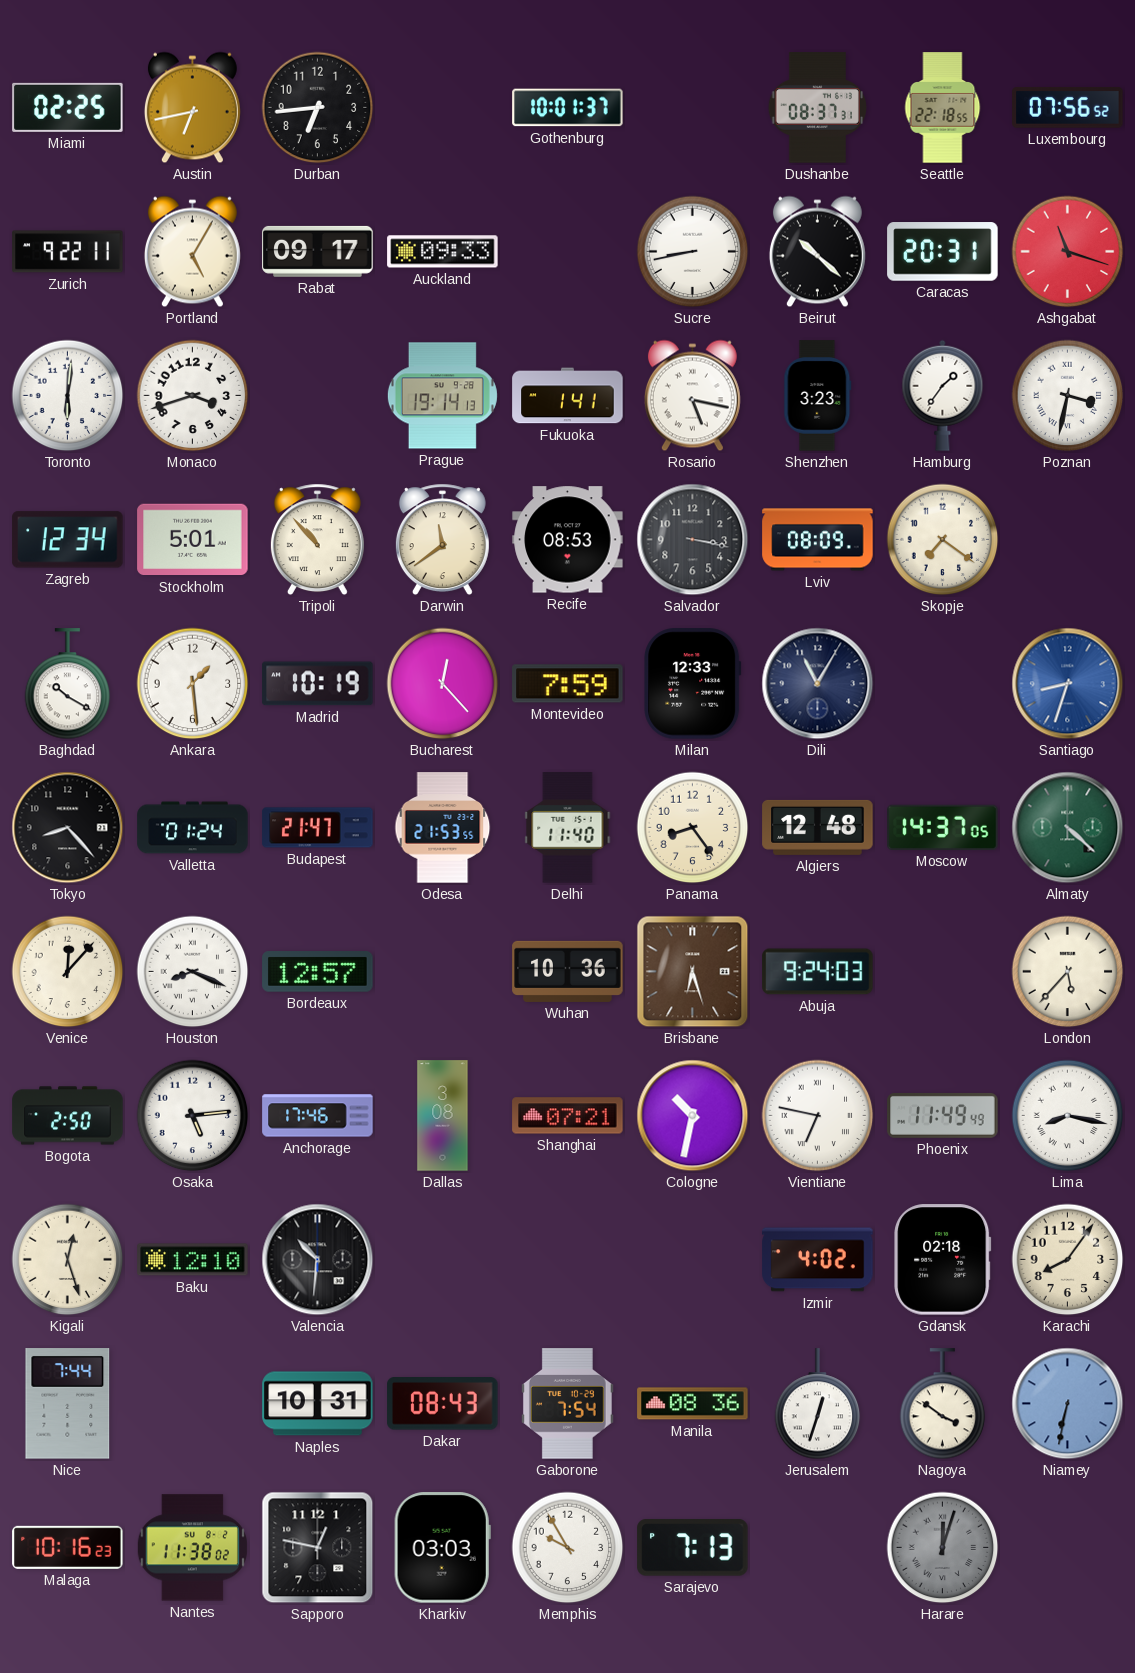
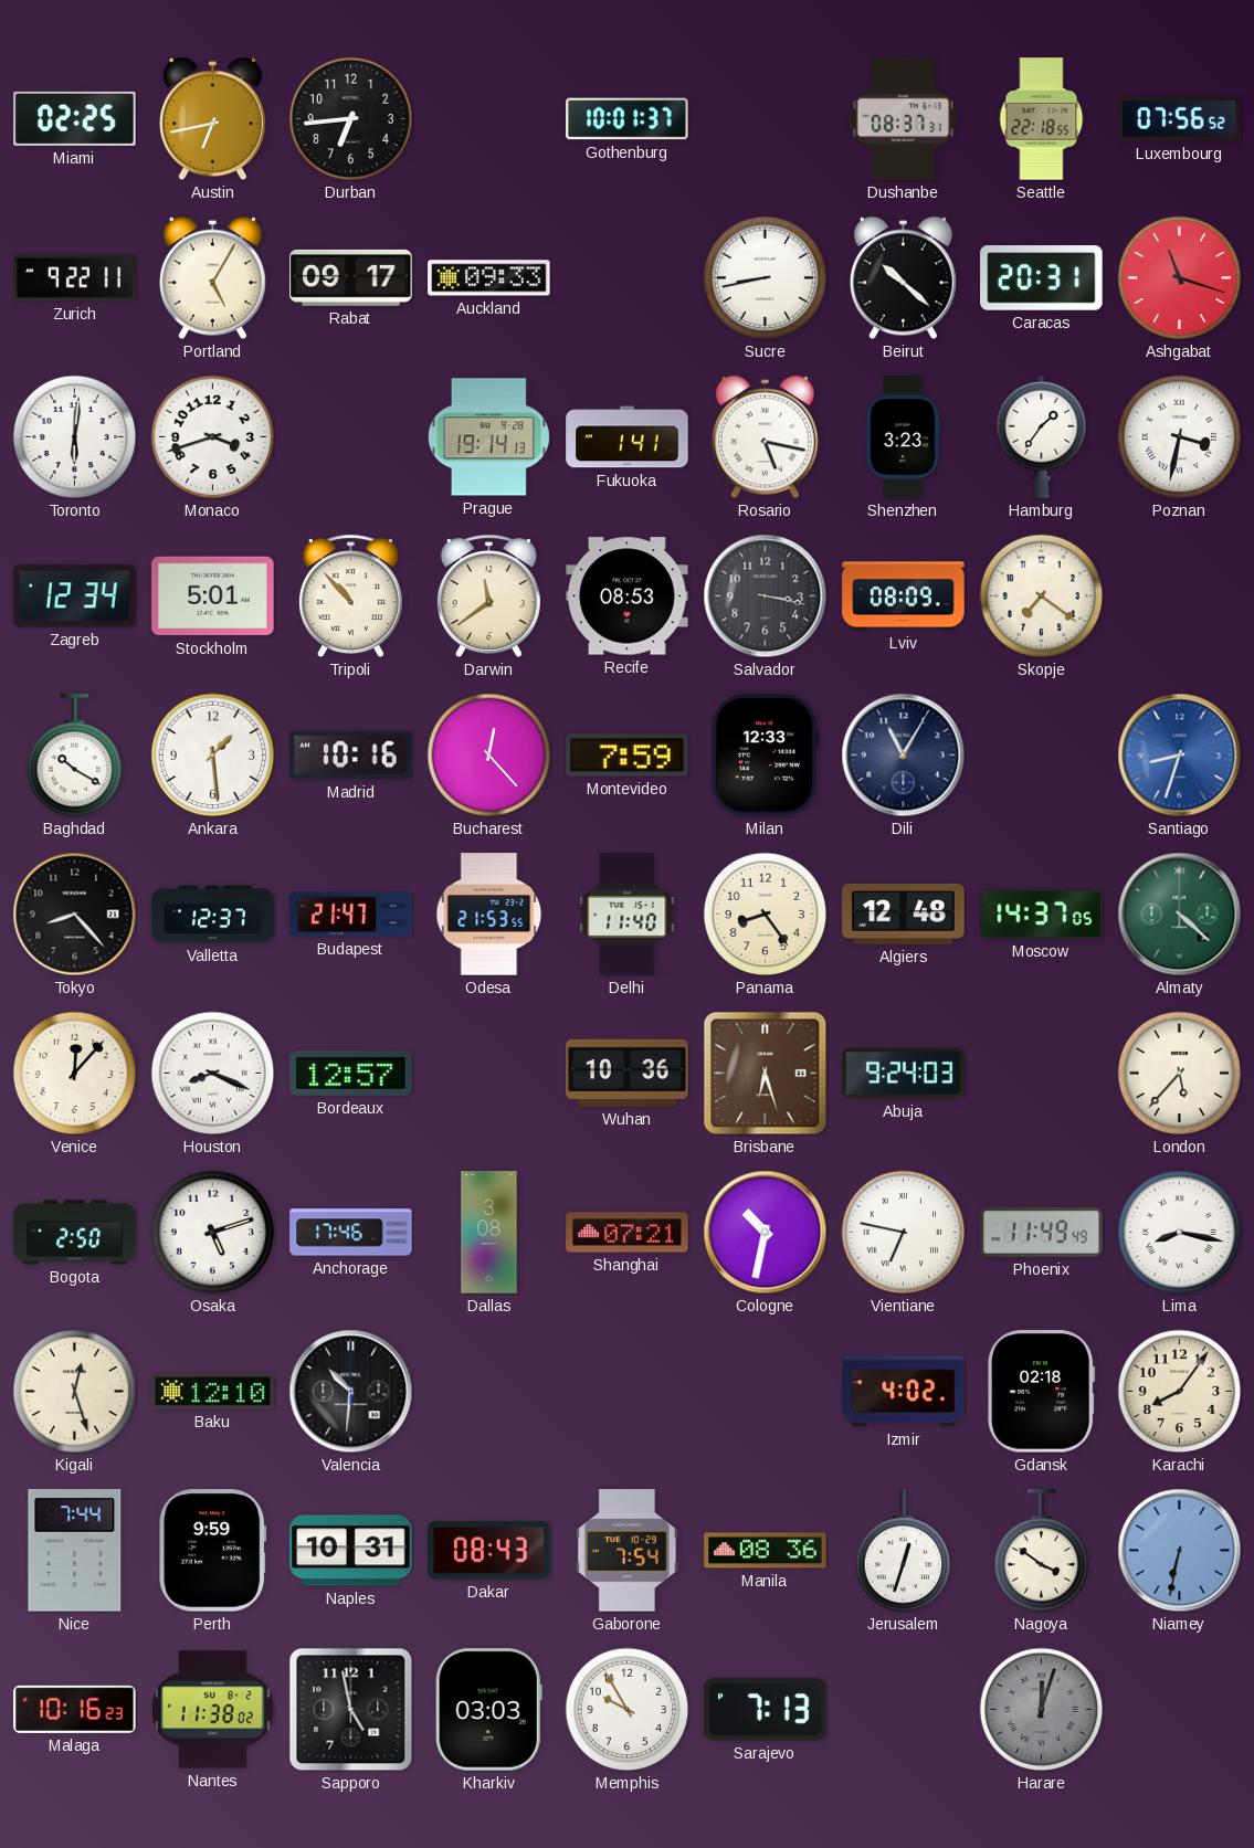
Madrid: 10:19 -> 10:16 (351, 756)
Valletta: 01:24 -> 12:37 (213, 915)
Osaka: 5:14 -> 5:12 (213, 1233)
Perth: none -> 9:59 (213, 1551)
Sapporo: 12:47 -> 4:58 (351, 1710)
